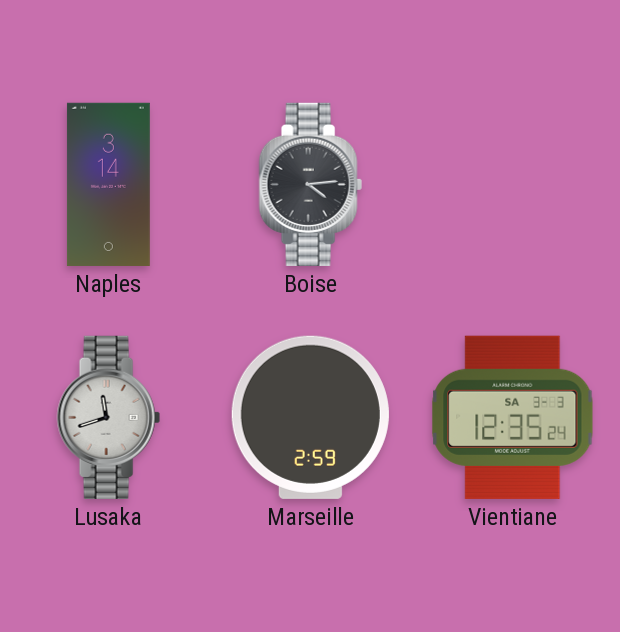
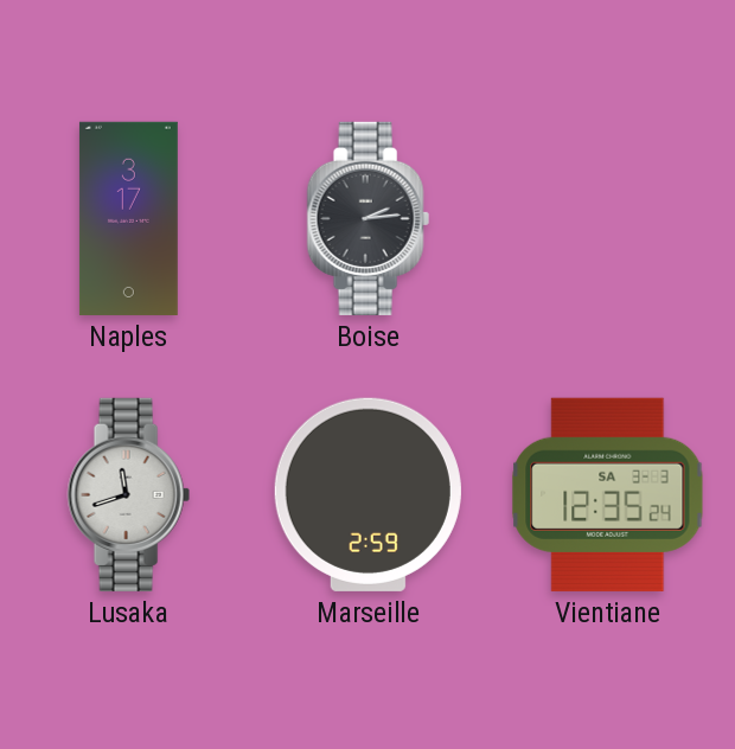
Naples: 3:14 -> 3:17 (128, 218)
Boise: 4:14 -> 2:14 (367, 218)
